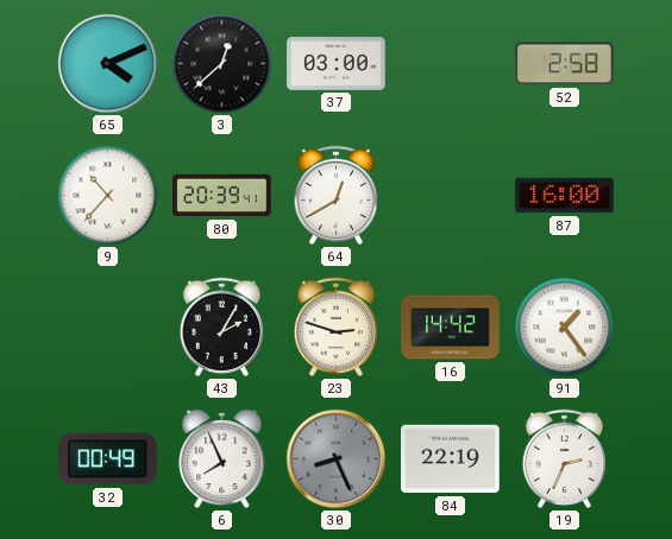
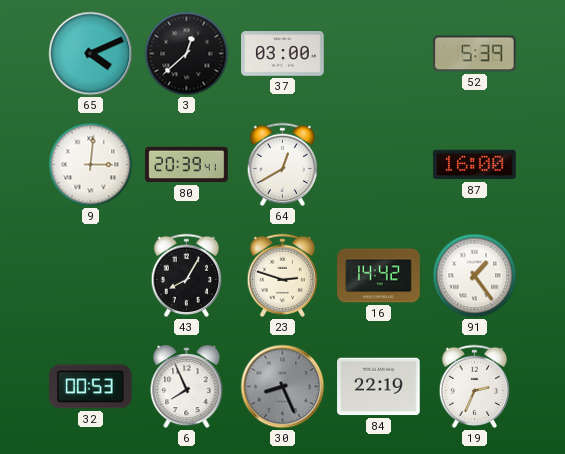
52: 2:58 -> 5:39 (475, 54)
9: 10:37 -> 3:01 (91, 165)
43: 2:05 -> 8:05 (186, 275)
32: 00:49 -> 00:53 (91, 387)
